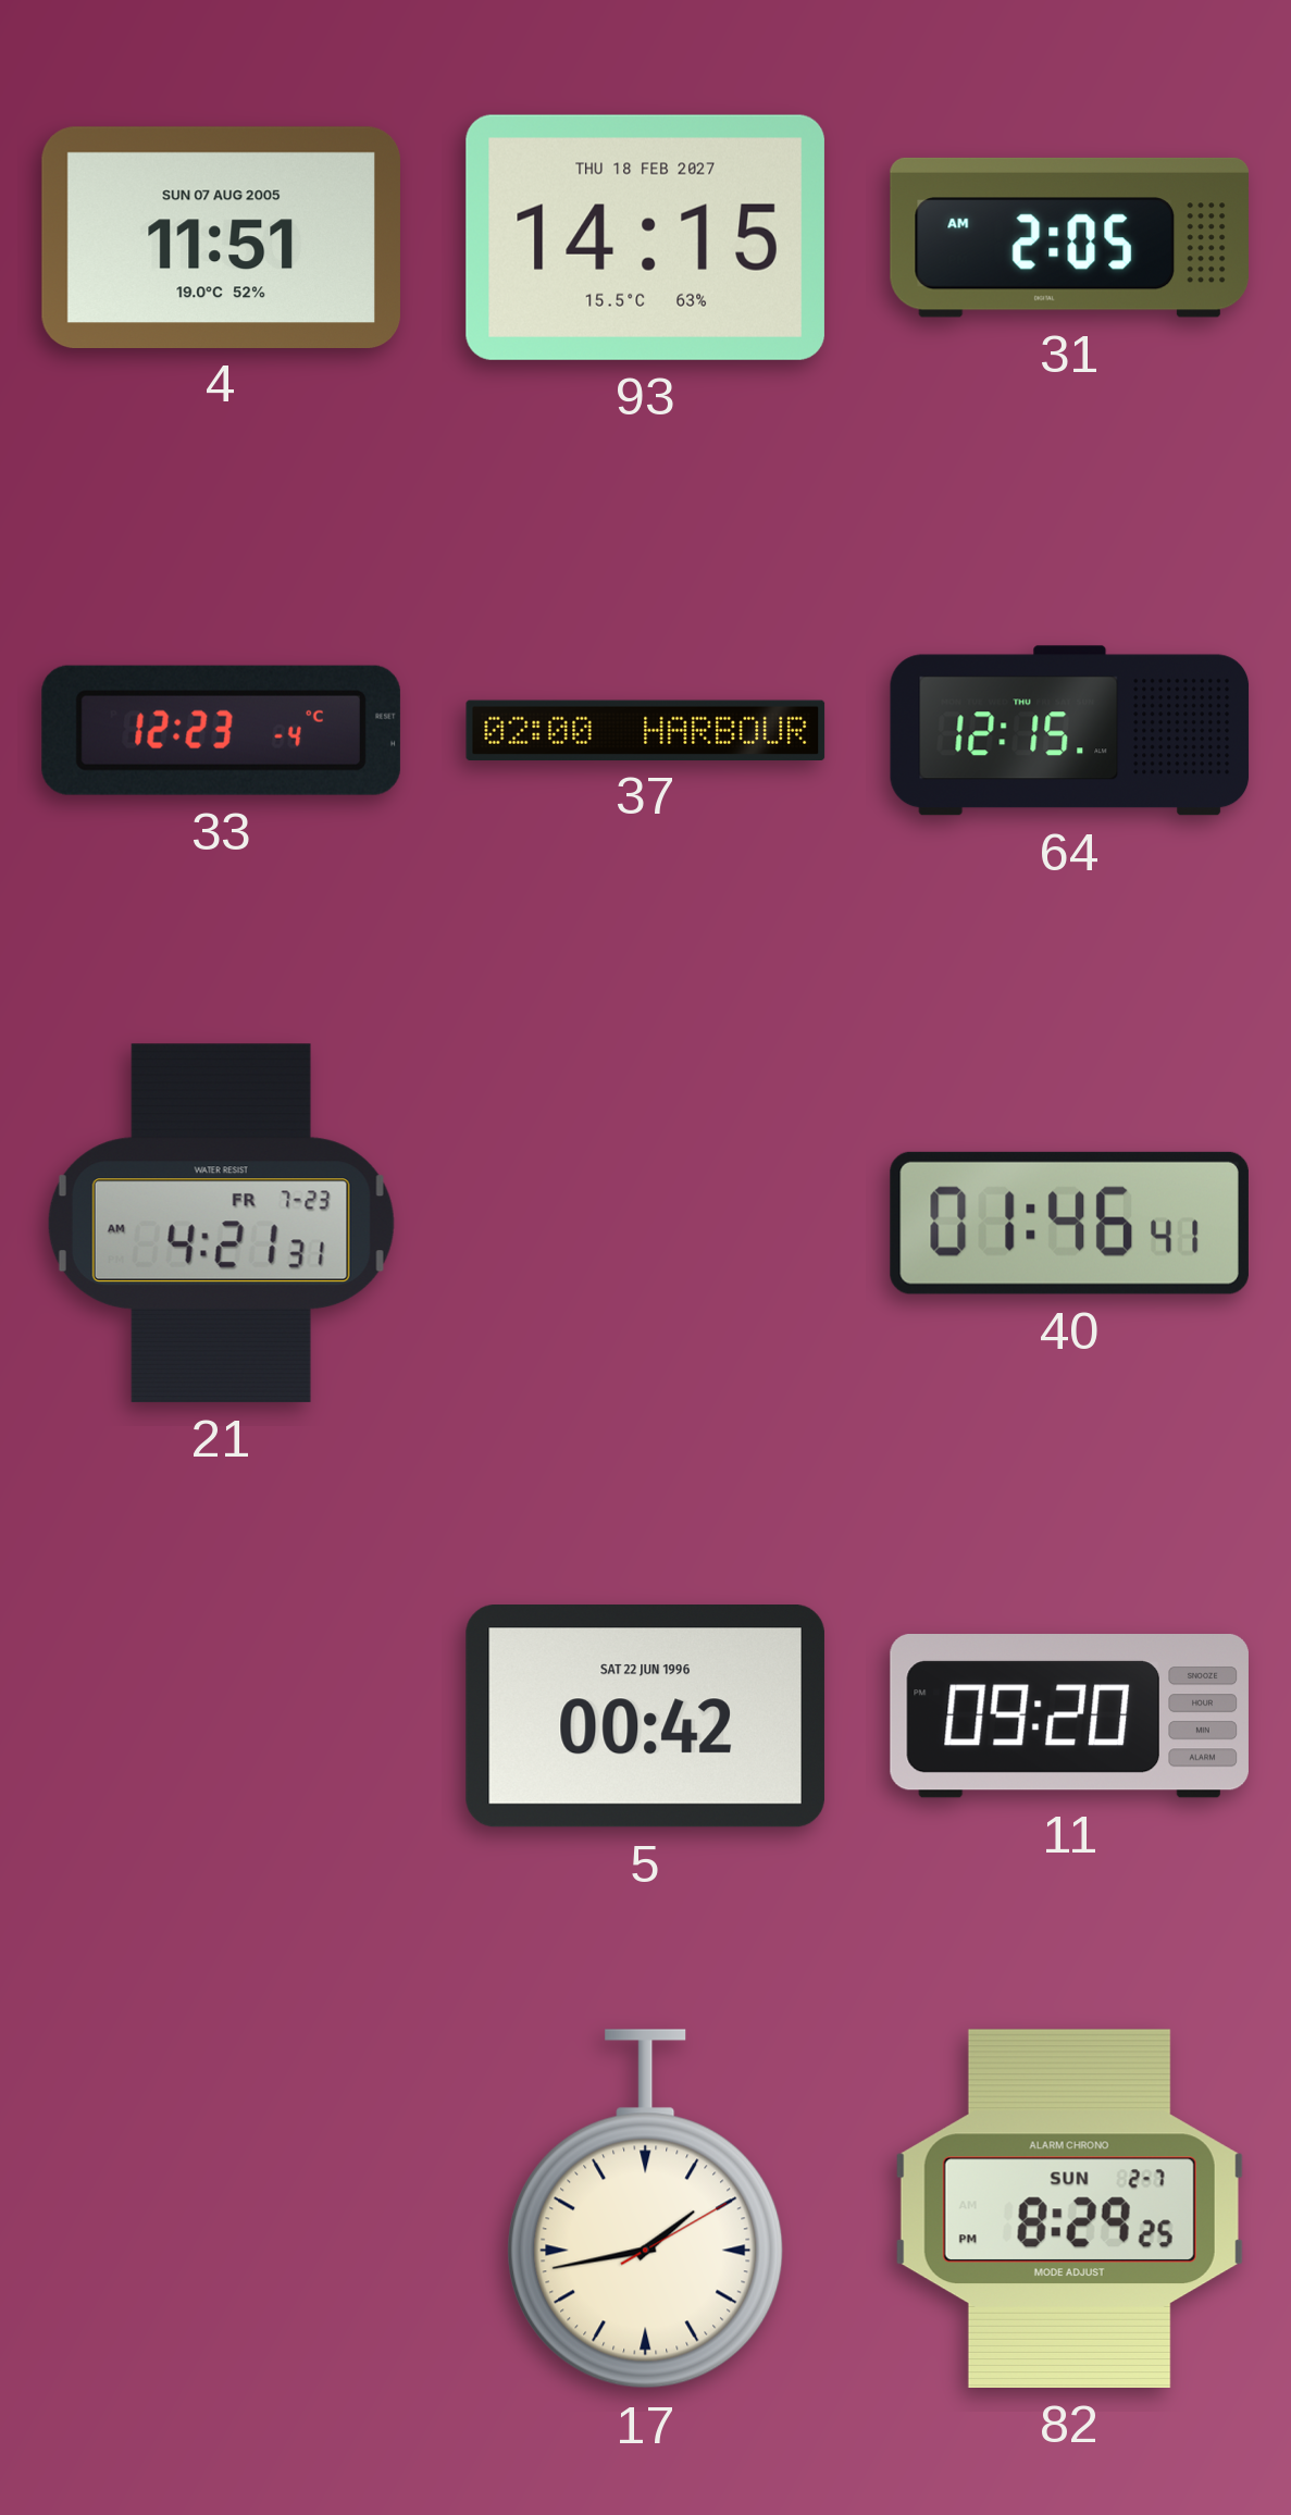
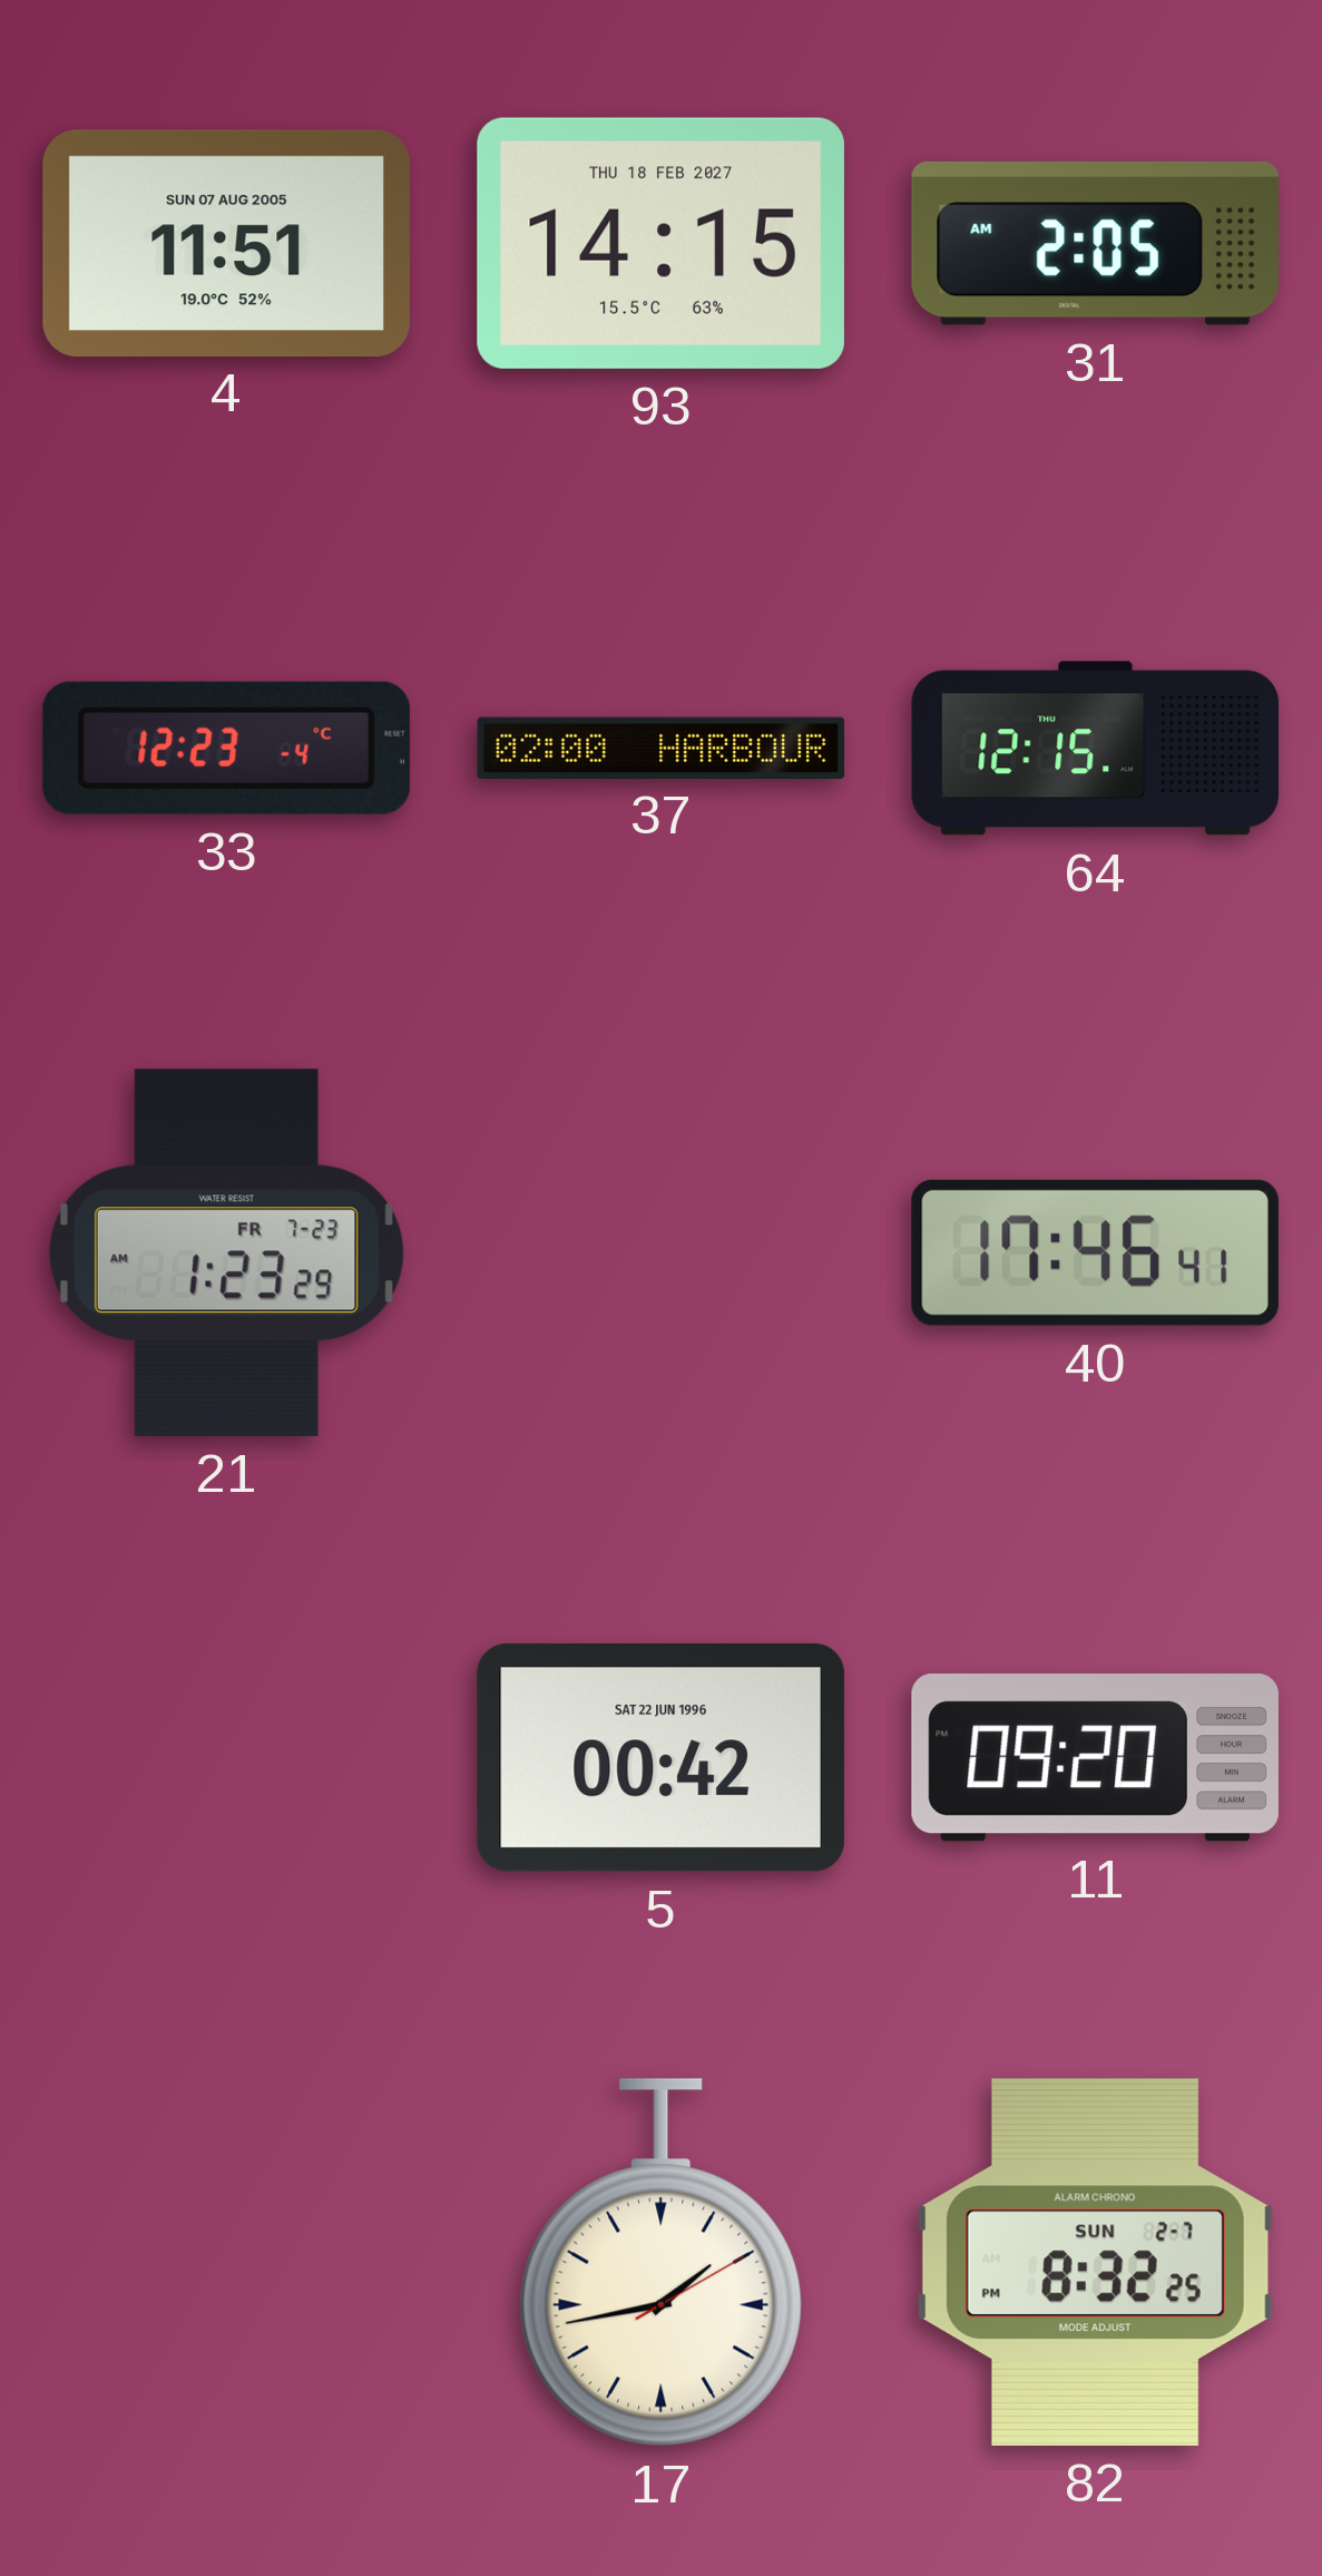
21: 4:21 -> 1:23 (226, 1252)
40: 01:46 -> 17:46 (1095, 1252)
82: 8:29 -> 8:32 (1095, 2262)
